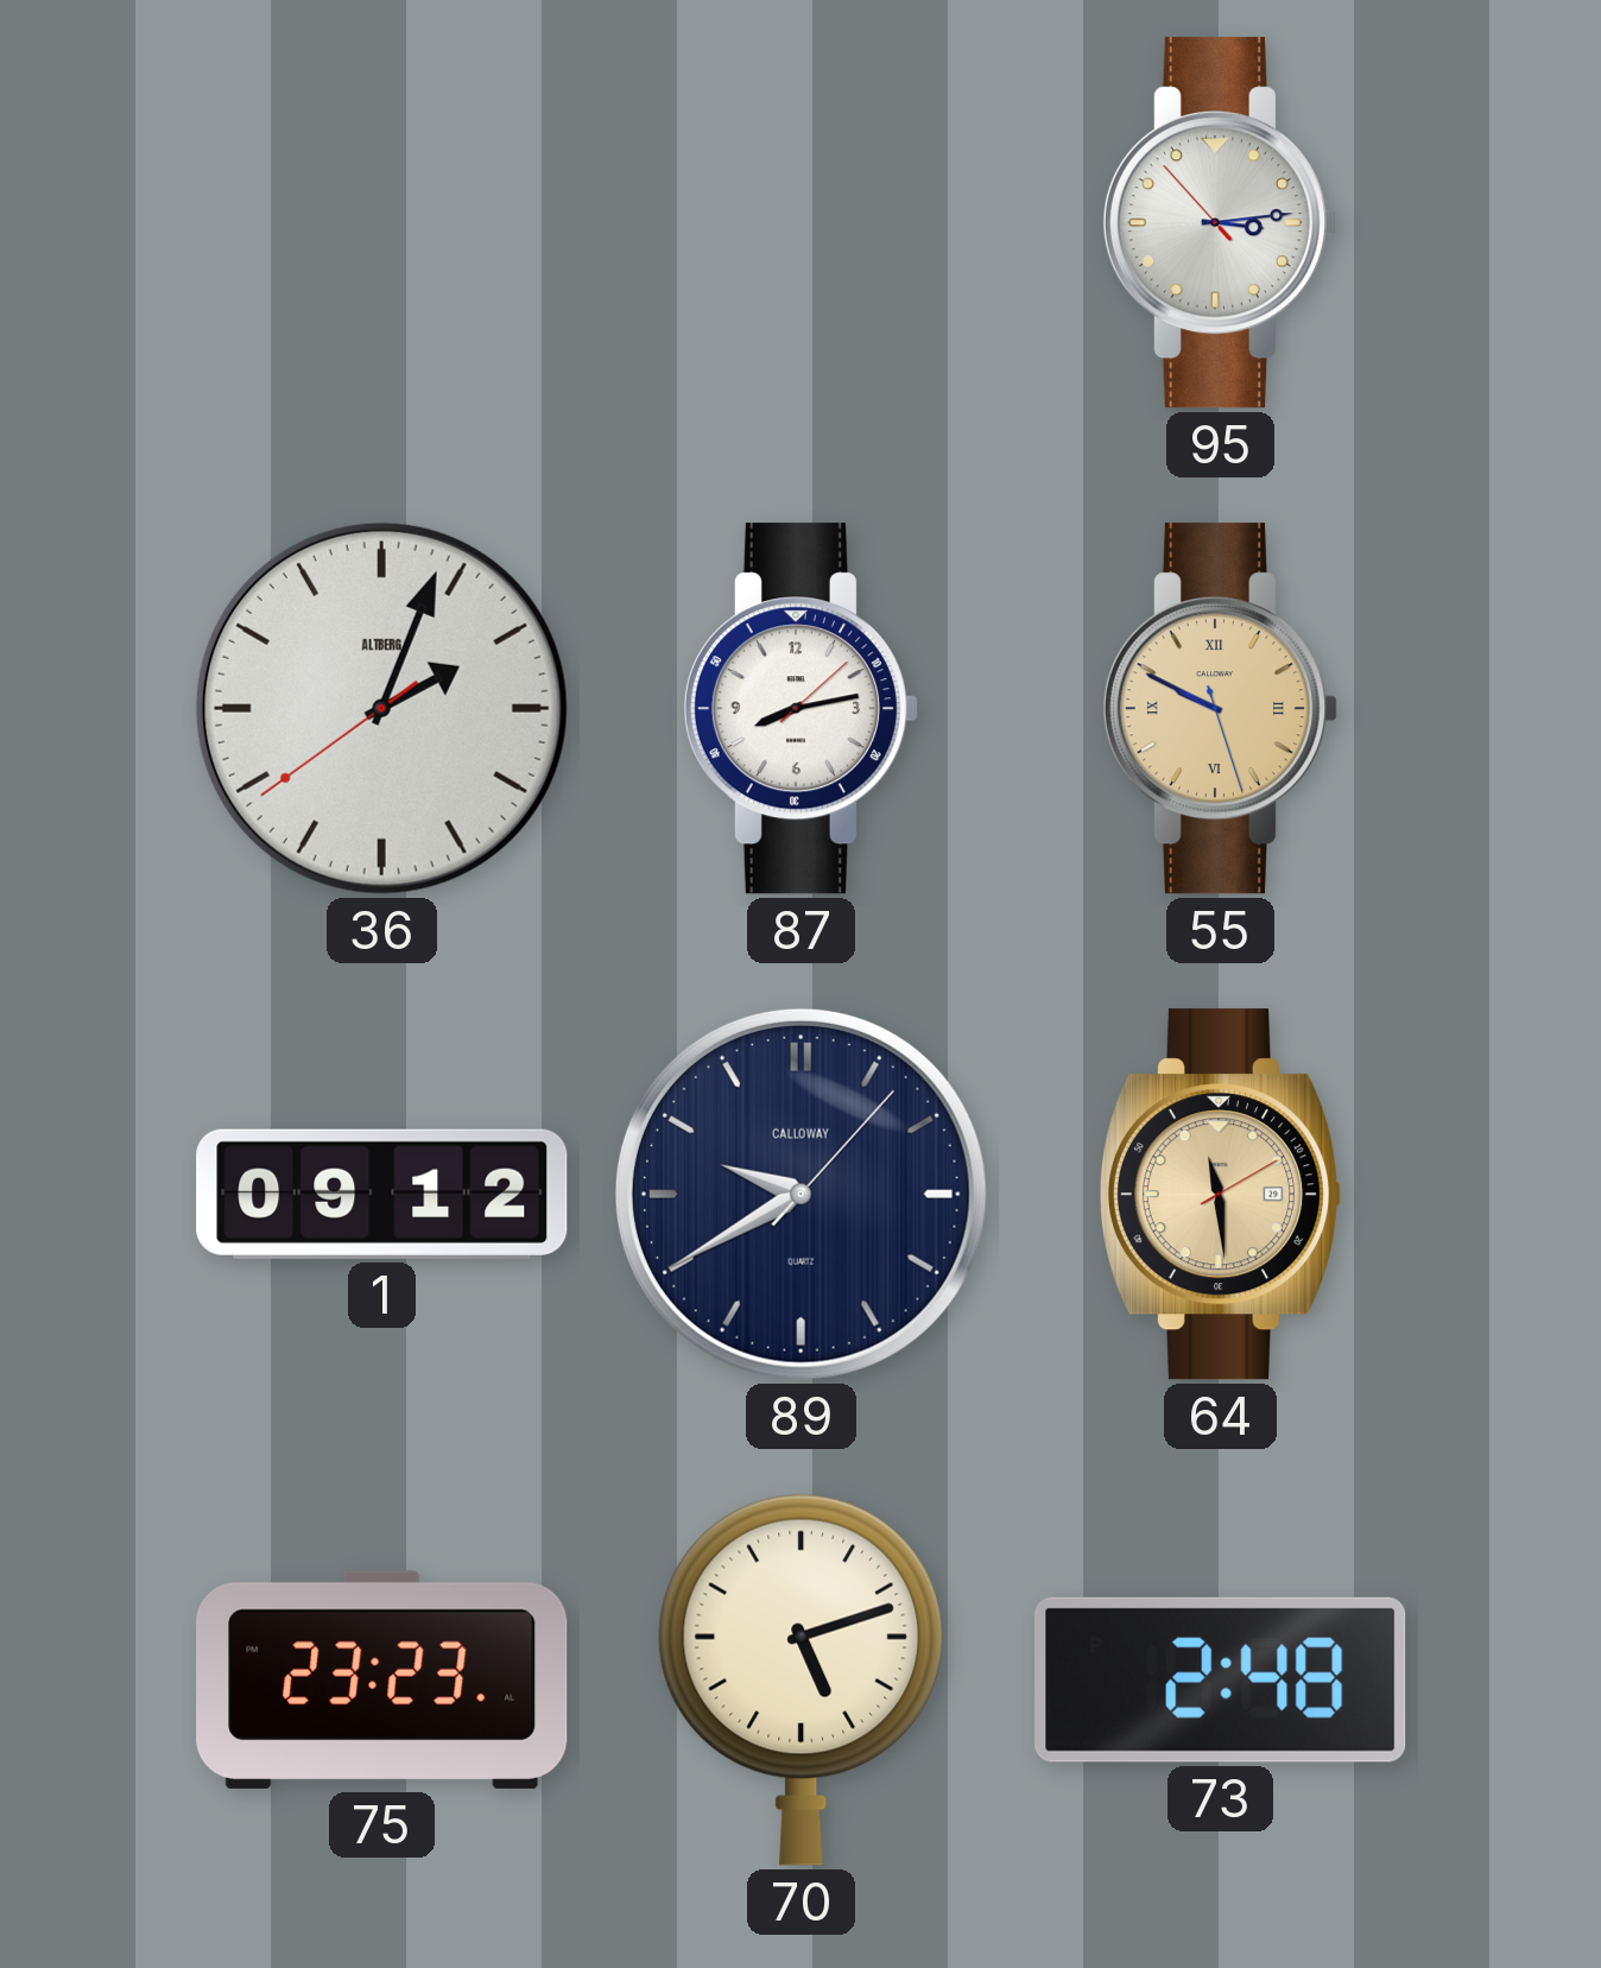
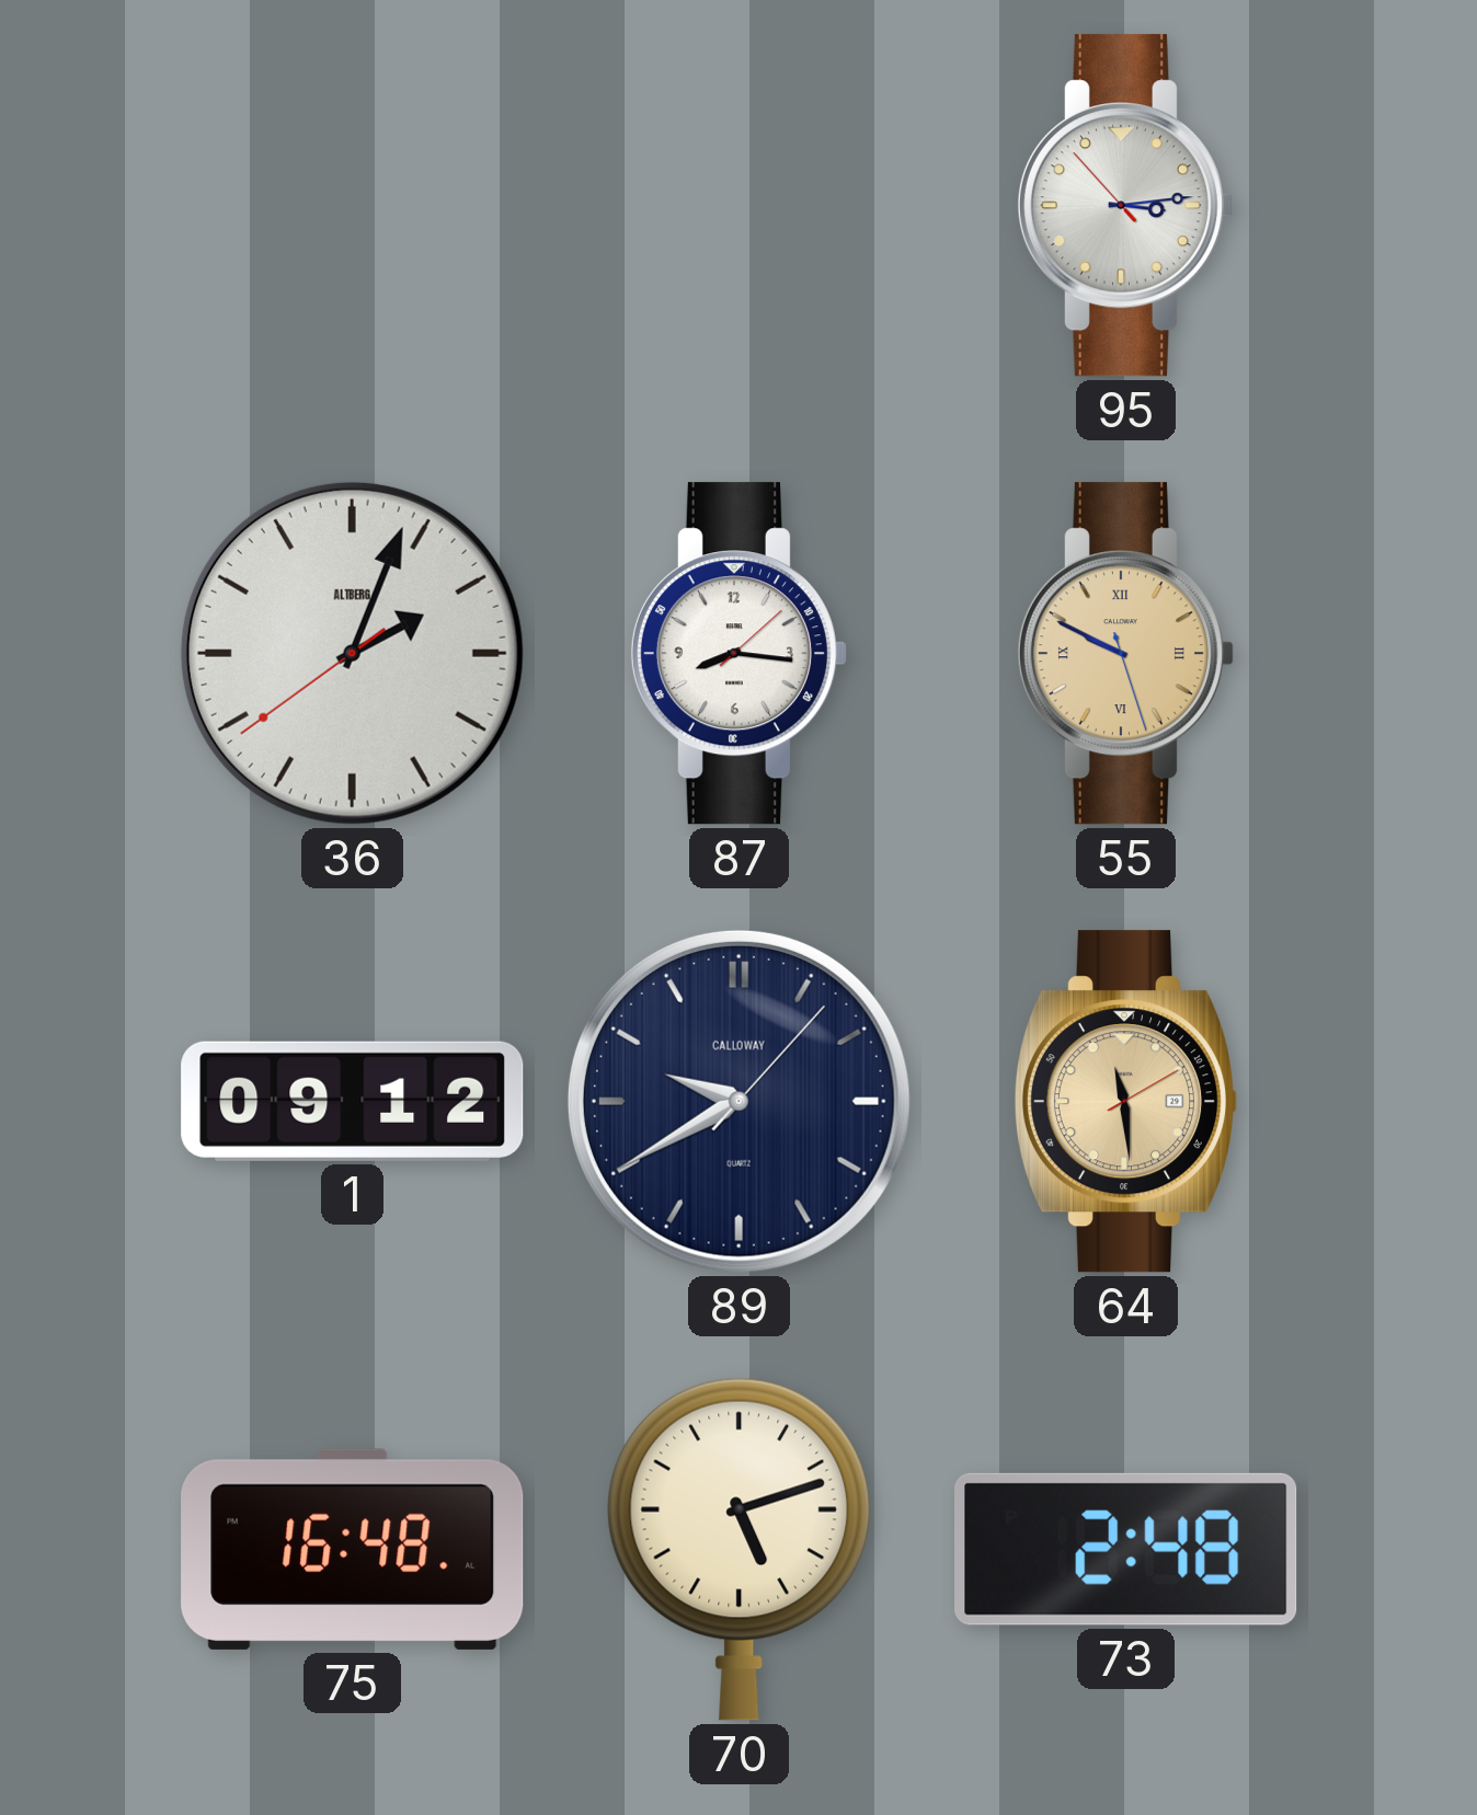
87: 8:13 -> 8:16 (738, 654)
75: 23:23 -> 16:48 (353, 1549)
